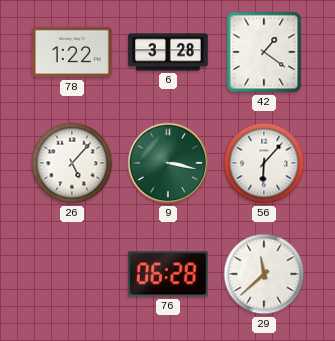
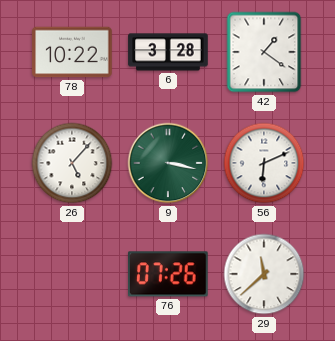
78: 1:22 -> 10:22 (72, 52)
56: 6:07 -> 6:11 (264, 163)
76: 06:28 -> 07:26 (169, 274)
